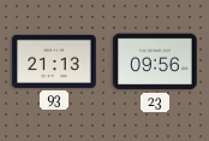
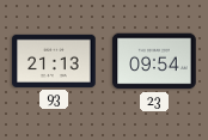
23: 09:56 -> 09:54 (154, 61)
